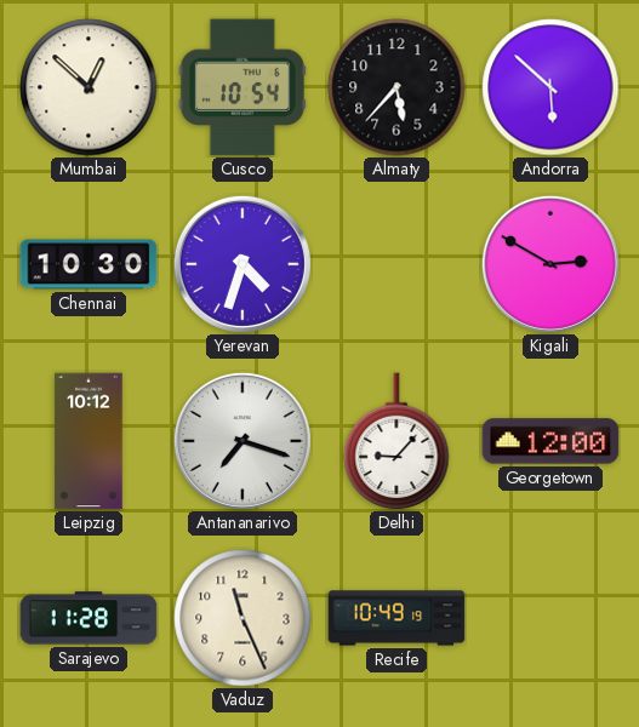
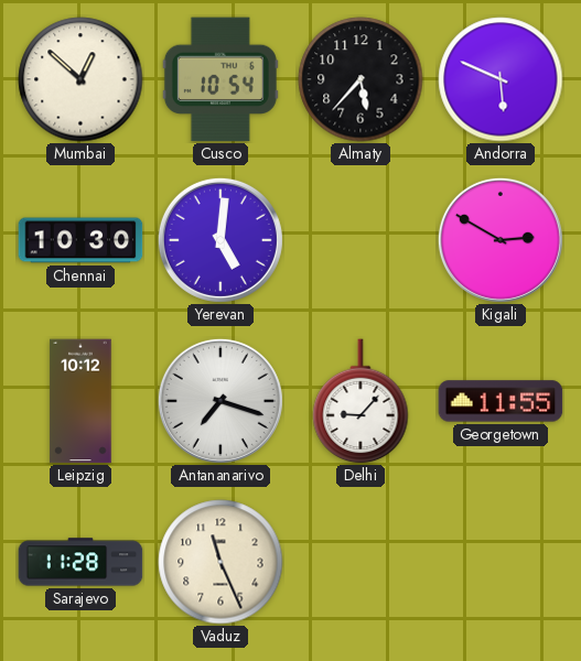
Andorra: 5:52 -> 5:49 (501, 79)
Yerevan: 4:33 -> 5:01 (220, 240)
Georgetown: 12:00 -> 11:55 (501, 401)
Recife: 10:49 -> none (396, 618)
